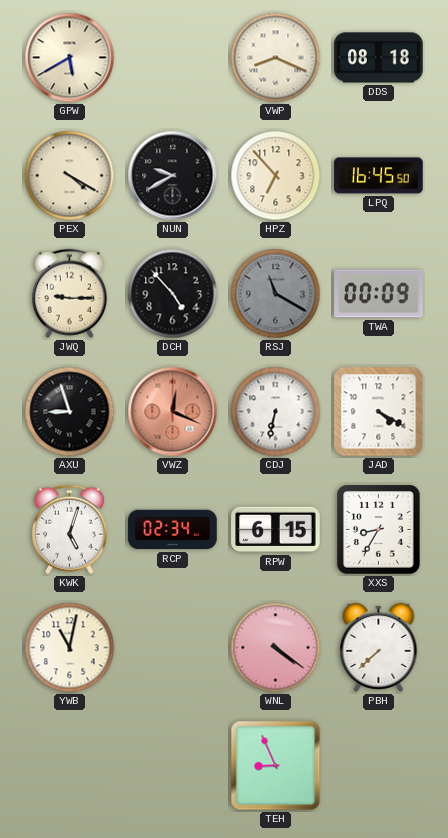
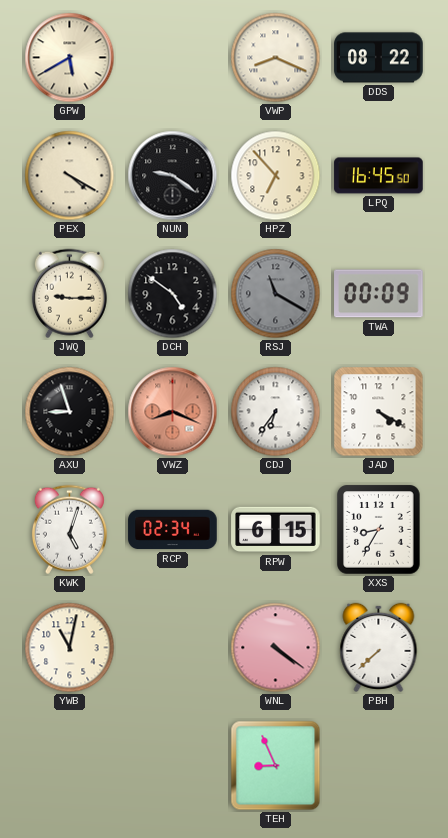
DDS: 08:18 -> 08:22 (379, 58)
NUN: 9:40 -> 9:21 (173, 176)
DCH: 4:53 -> 4:51 (173, 294)
VWZ: 12:19 -> 8:19 (173, 412)
CDJ: 6:32 -> 6:36 (276, 412)
